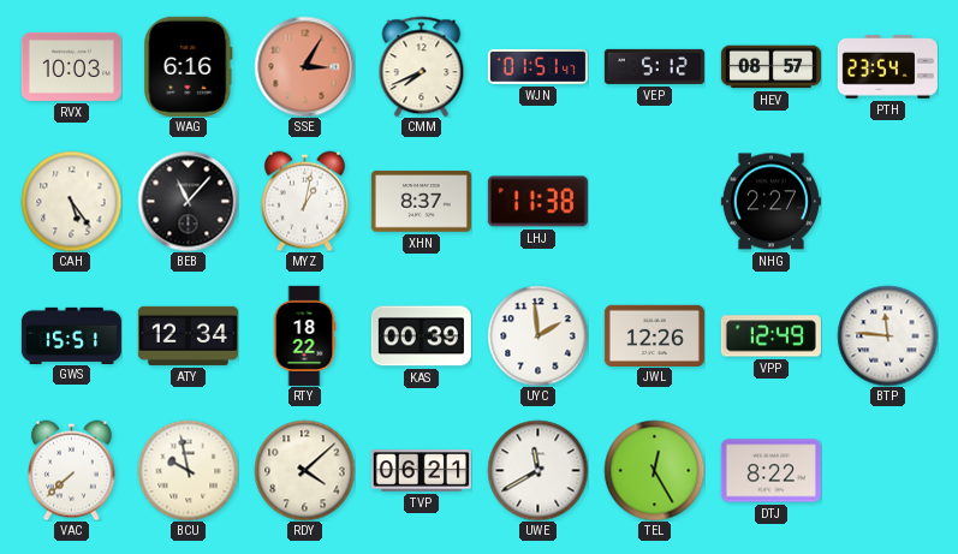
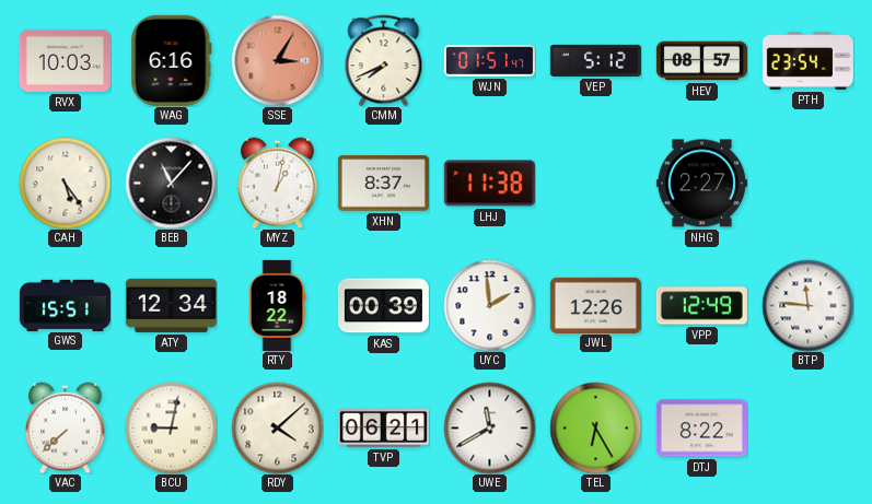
BCU: 9:58 -> 9:02 (171, 427)
TEL: 12:25 -> 6:25 (595, 427)
